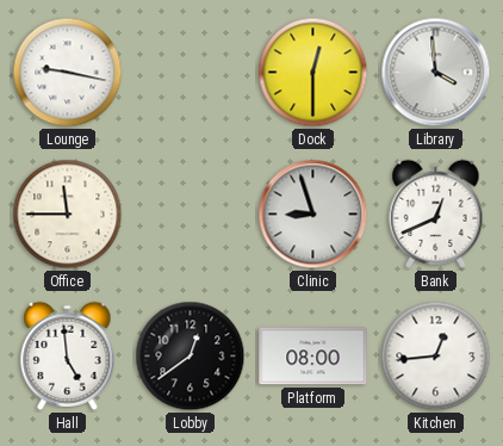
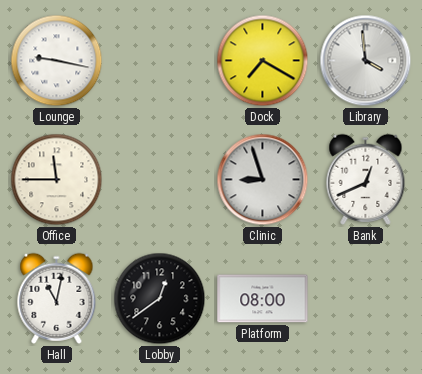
Dock: 12:30 -> 7:20 (263, 61)
Hall: 4:59 -> 11:02 (57, 298)
Kitchen: 12:44 -> none (436, 357)
